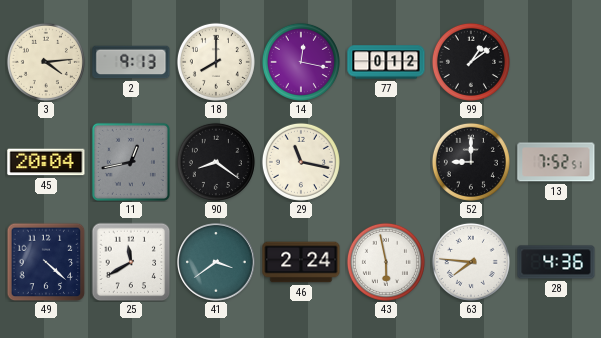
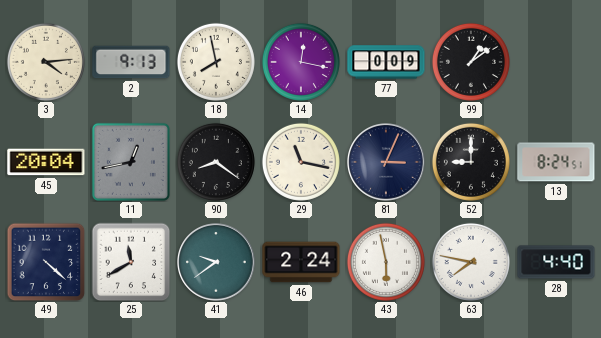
18: 8:00 -> 7:58 (216, 62)
77: 0:12 -> 0:09 (386, 62)
81: none -> 3:04 (387, 162)
13: 7:52 -> 8:24 (556, 162)
41: 3:39 -> 9:39 (217, 262)
63: 7:46 -> 7:47 (471, 262)
28: 4:36 -> 4:40 (556, 262)
